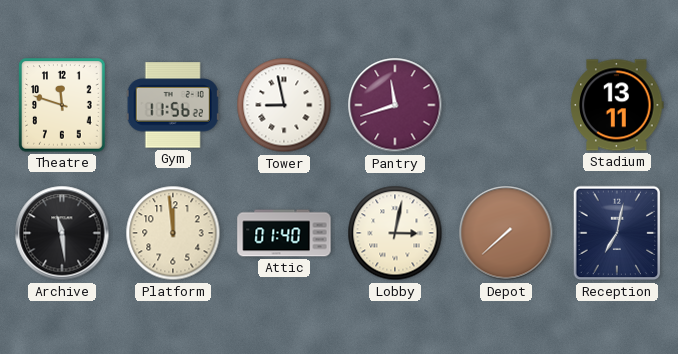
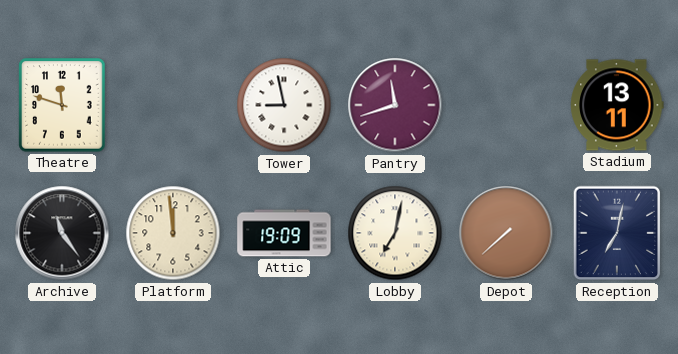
Gym: 11:56 -> none (173, 105)
Archive: 11:29 -> 11:24 (62, 233)
Attic: 01:40 -> 19:09 (284, 233)
Lobby: 3:02 -> 7:02 (395, 233)
